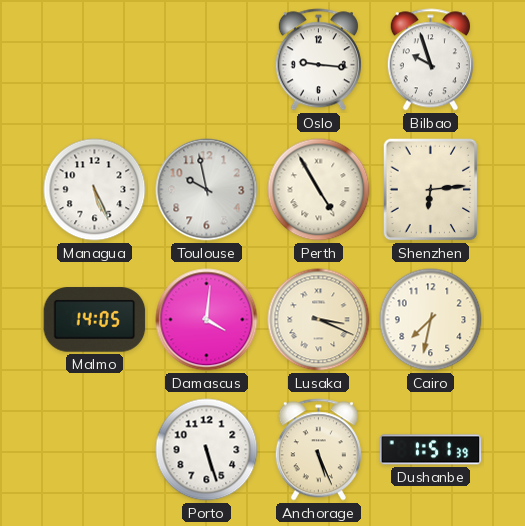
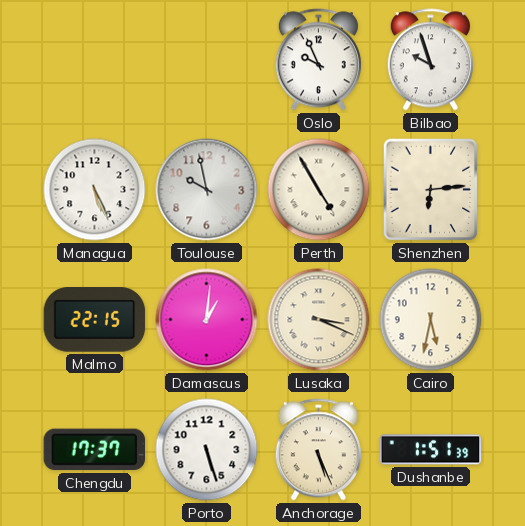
Oslo: 9:16 -> 9:56 (318, 60)
Malmo: 14:05 -> 22:15 (95, 320)
Damascus: 4:01 -> 1:01 (207, 320)
Cairo: 7:32 -> 5:32 (431, 320)
Chengdu: none -> 17:37 (95, 450)
